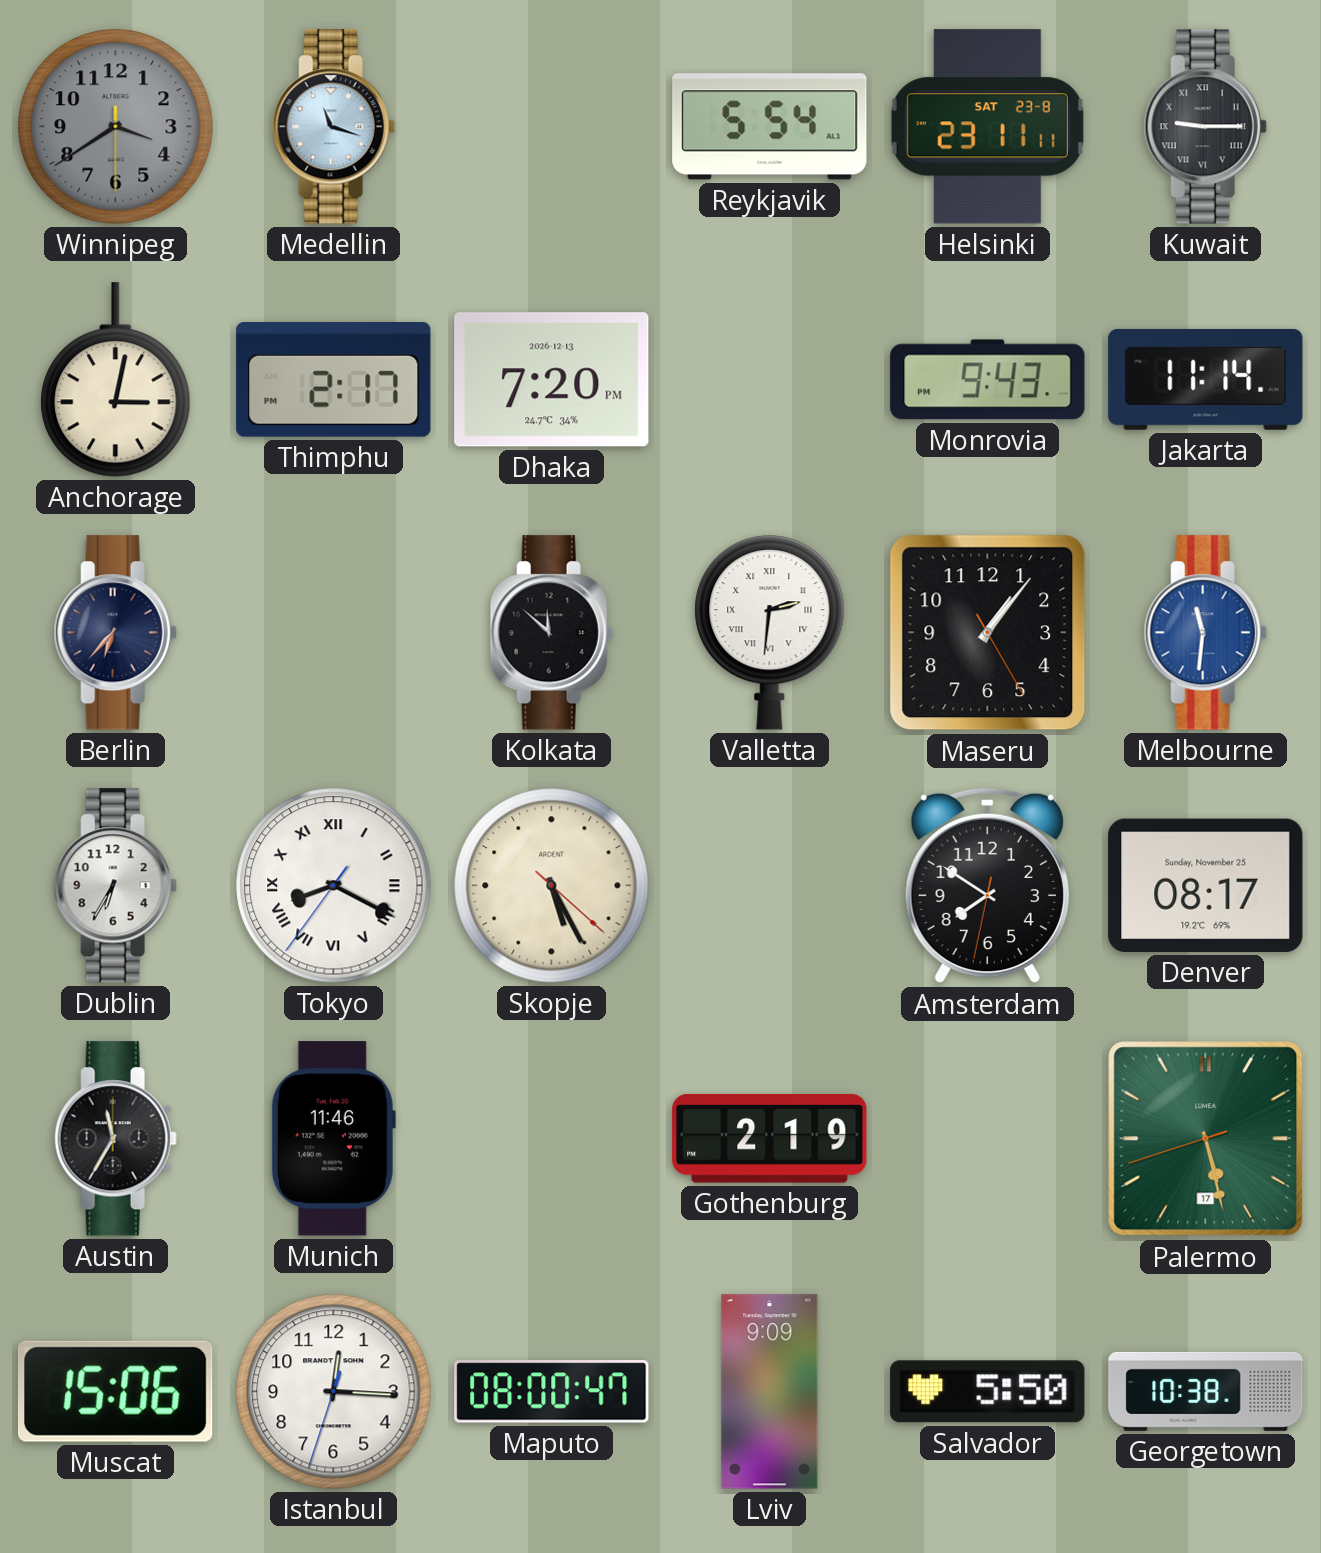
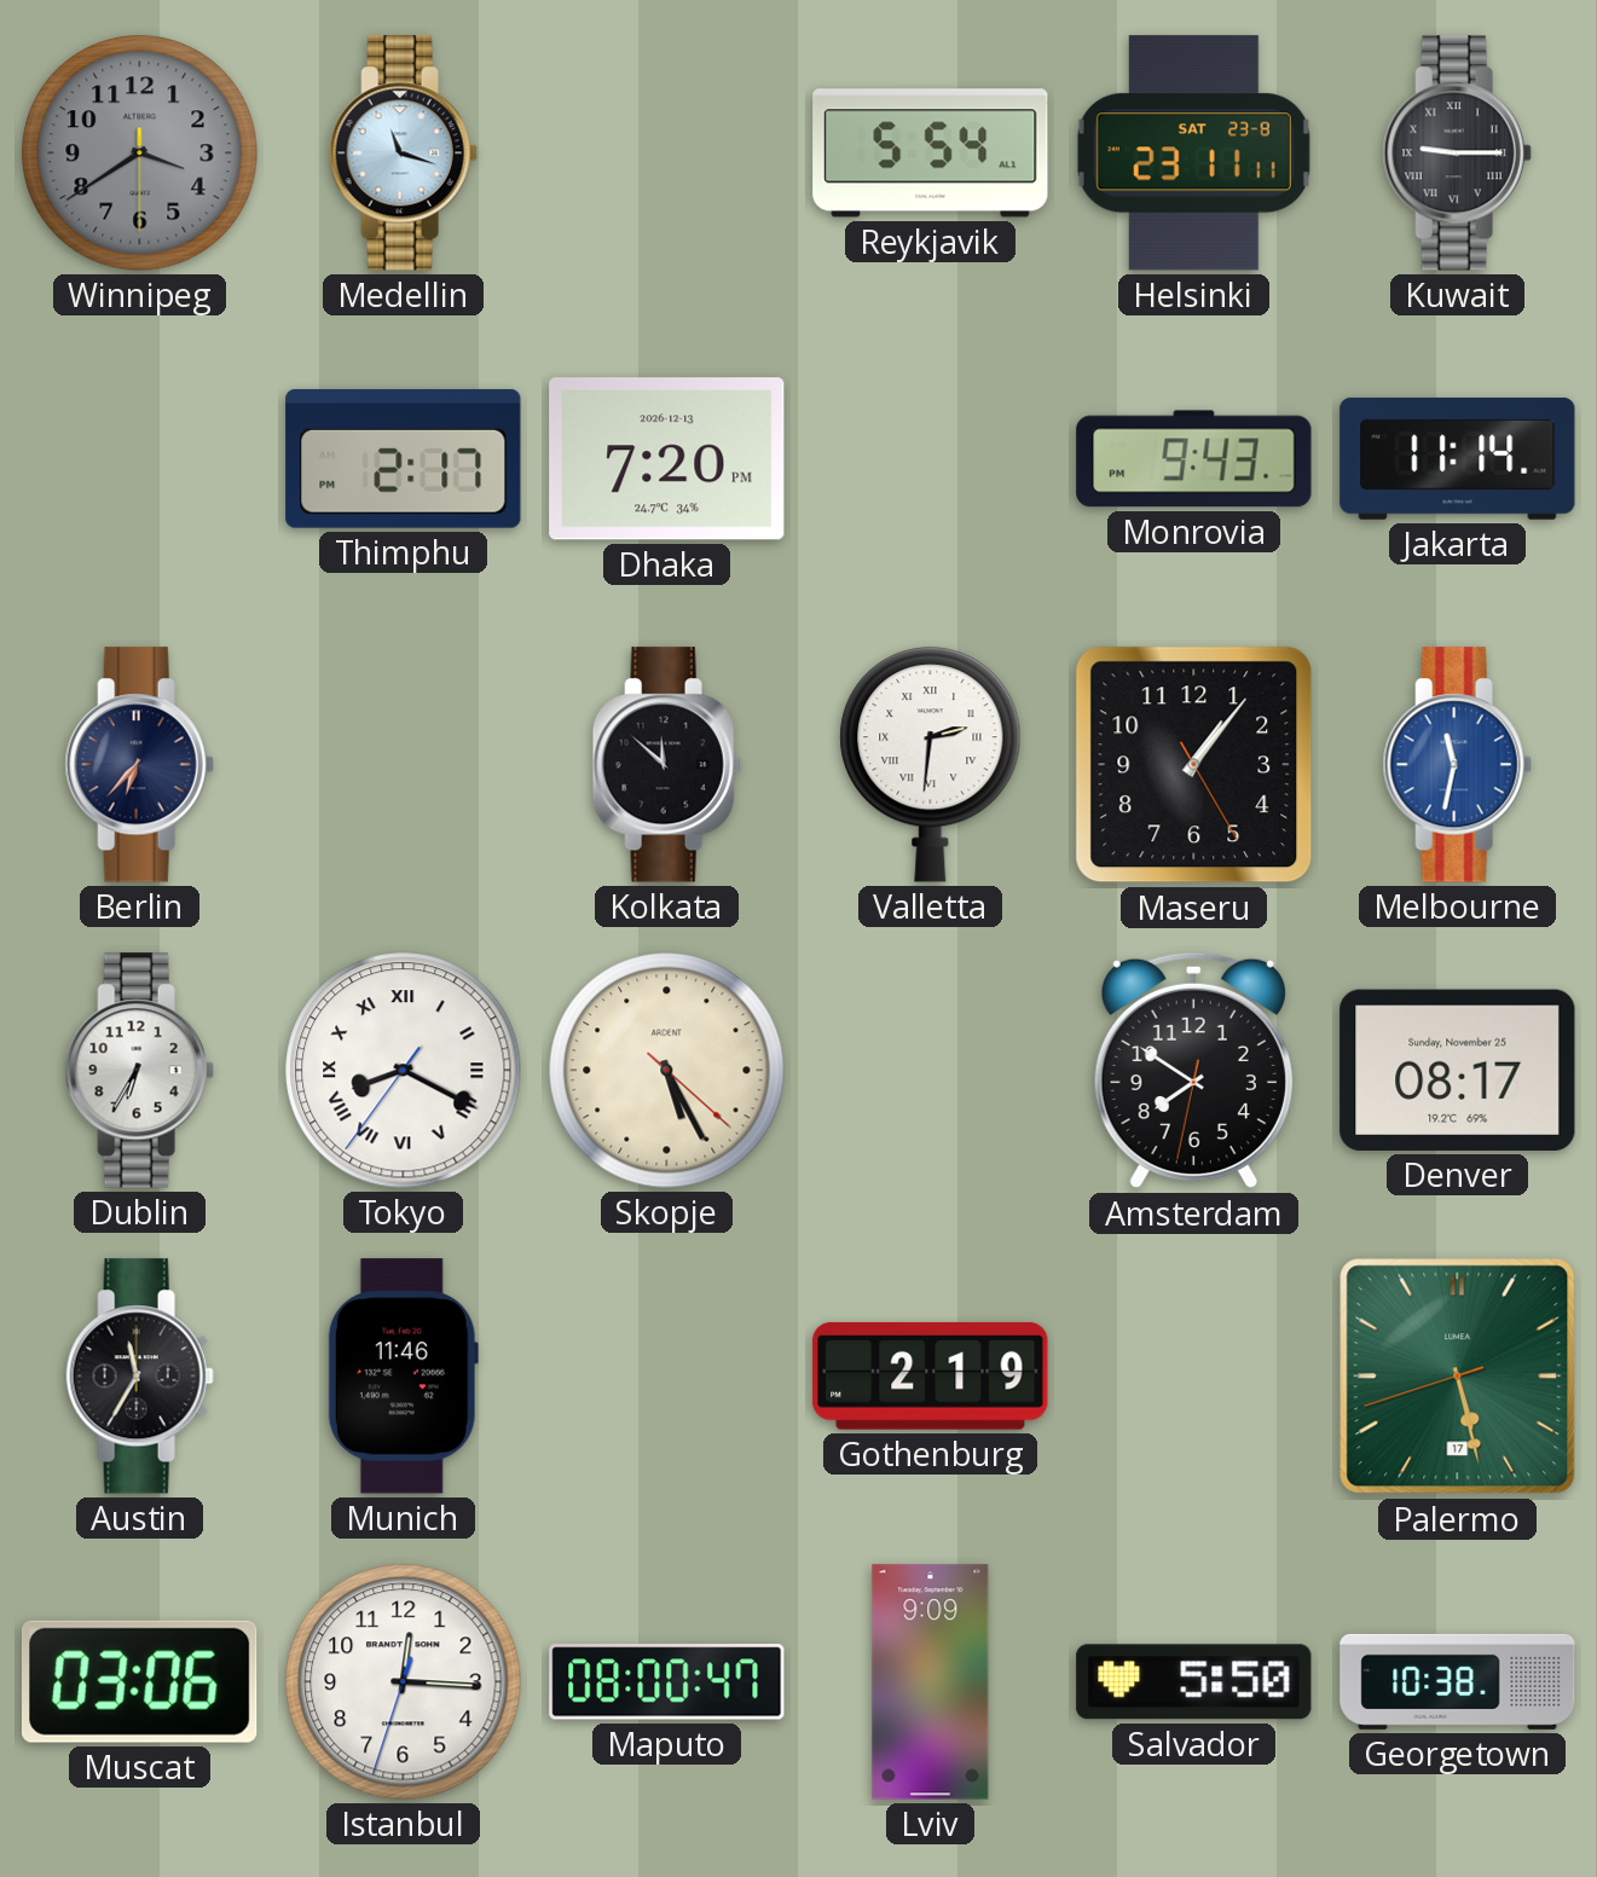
Anchorage: 3:02 -> none (116, 380)
Melbourne: 11:31 -> 11:32 (1457, 765)
Muscat: 15:06 -> 03:06 (139, 1681)
